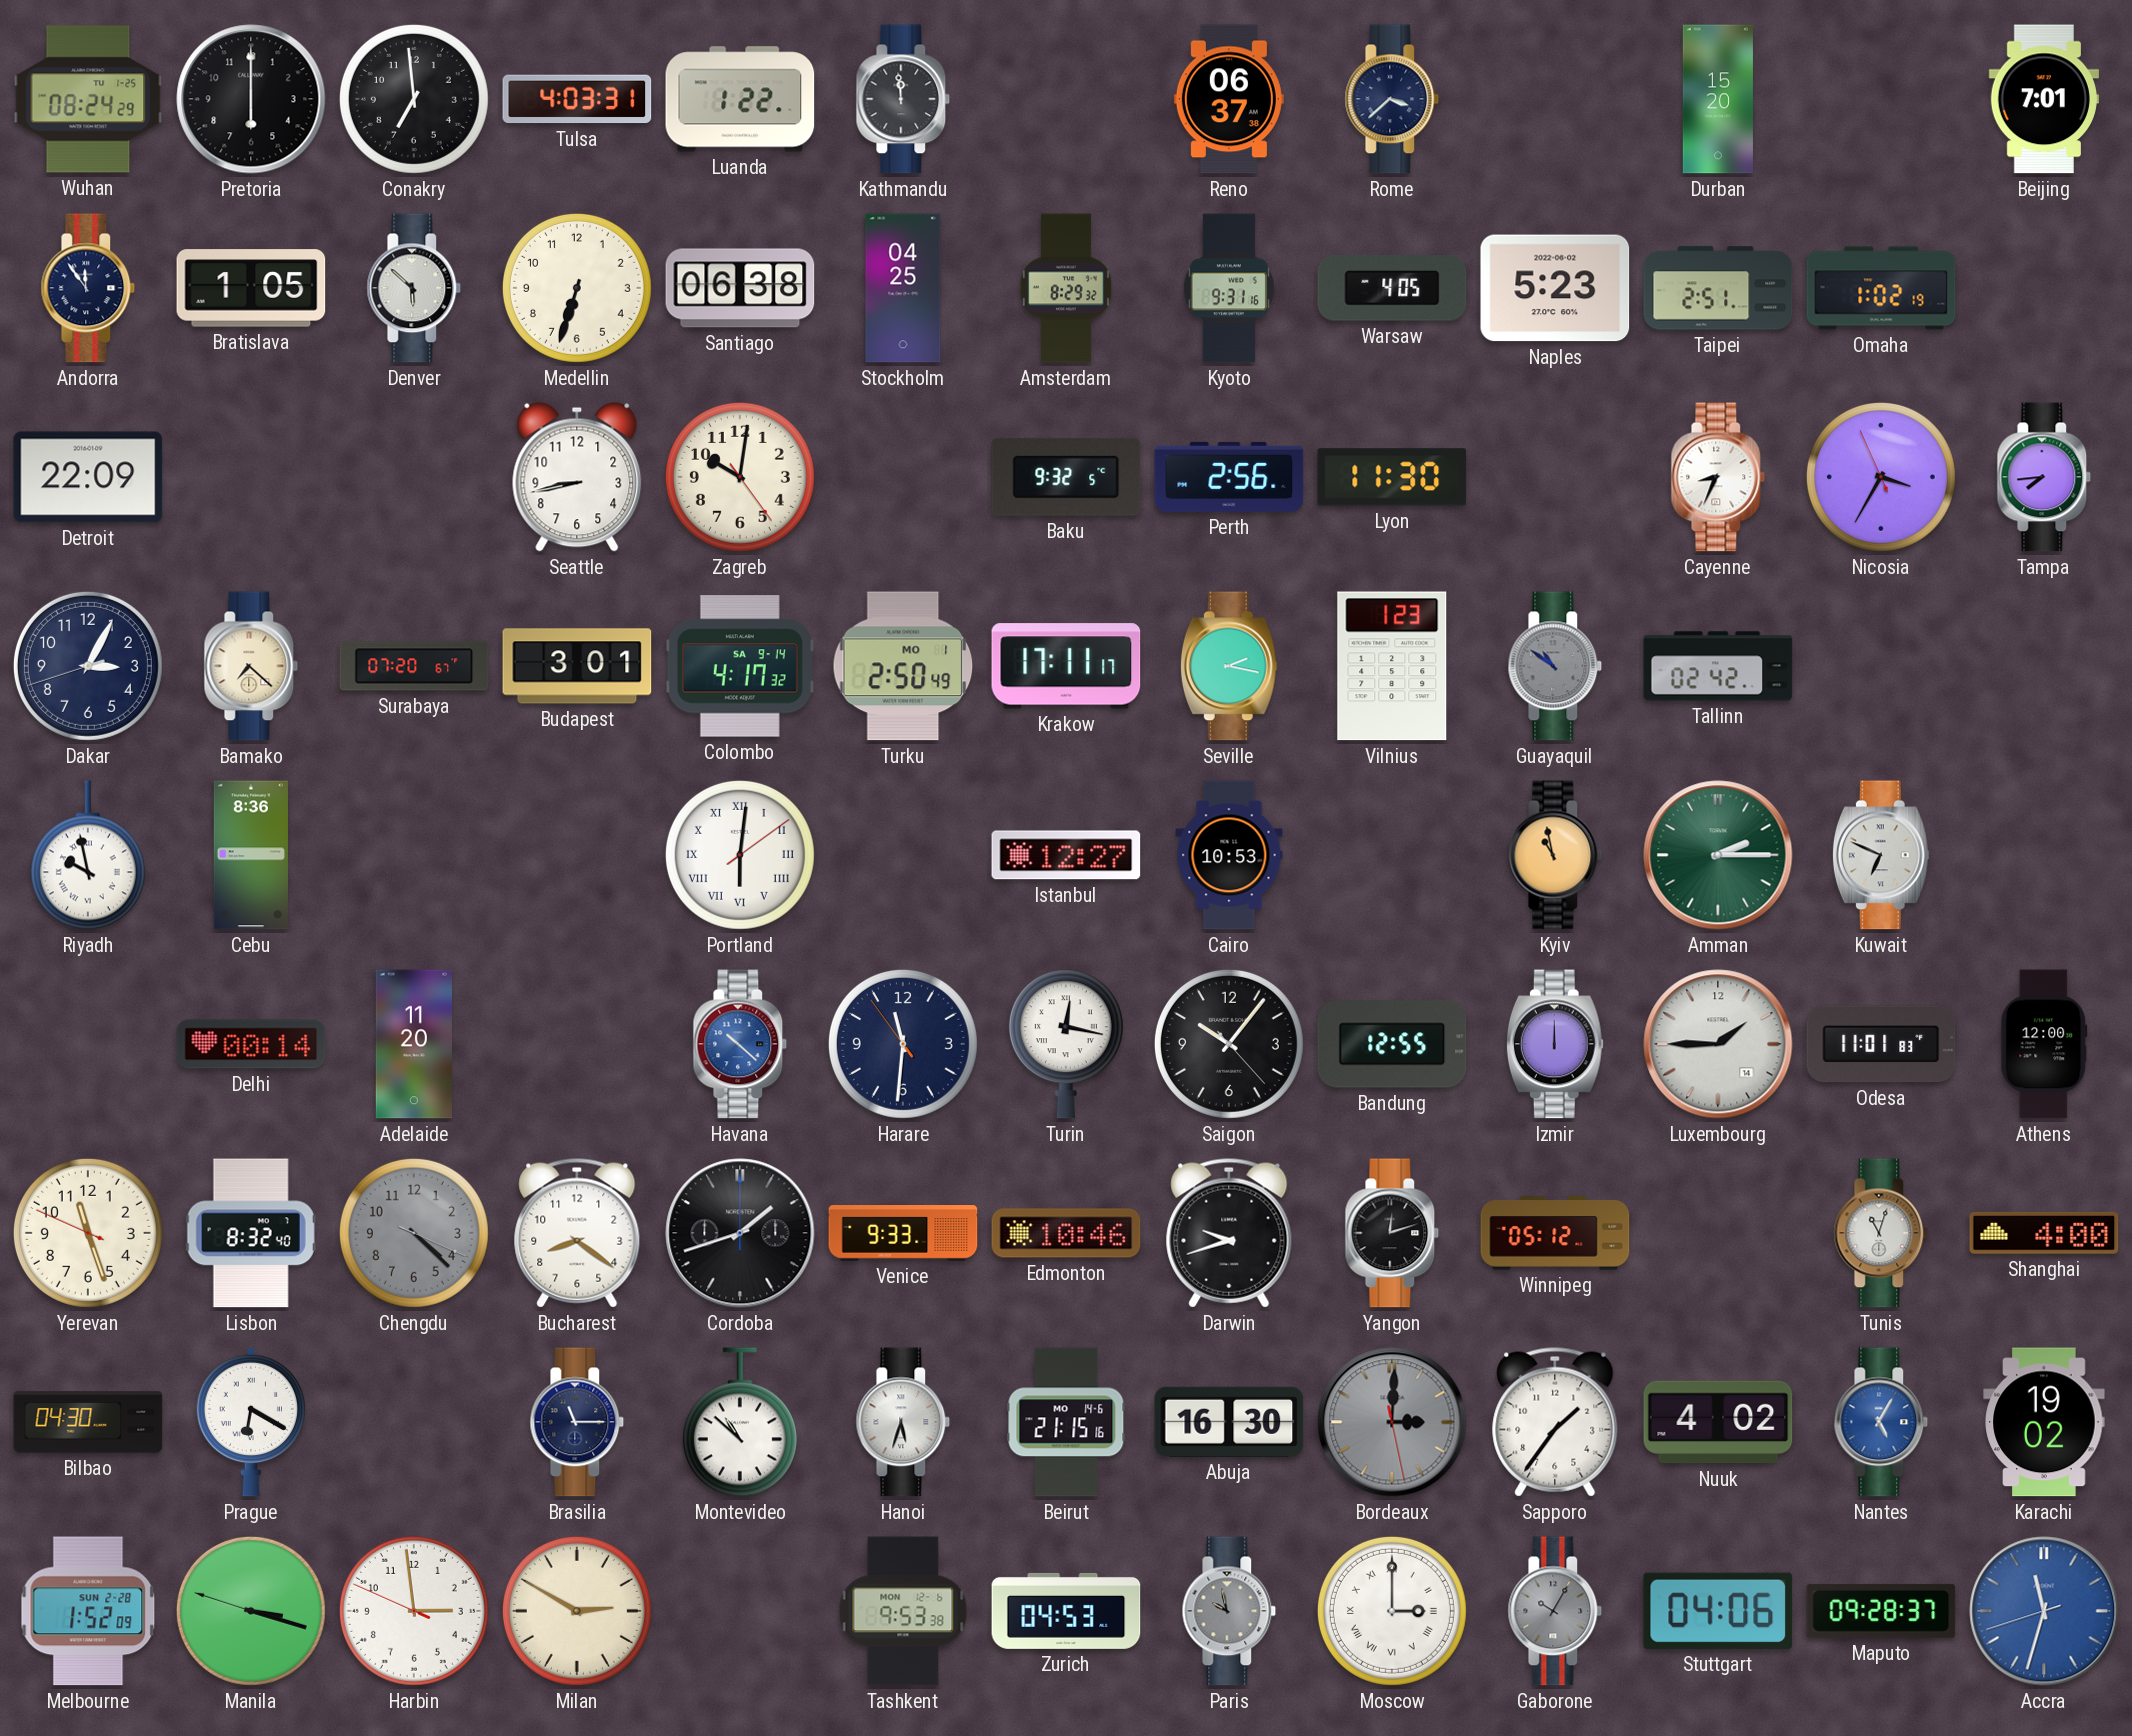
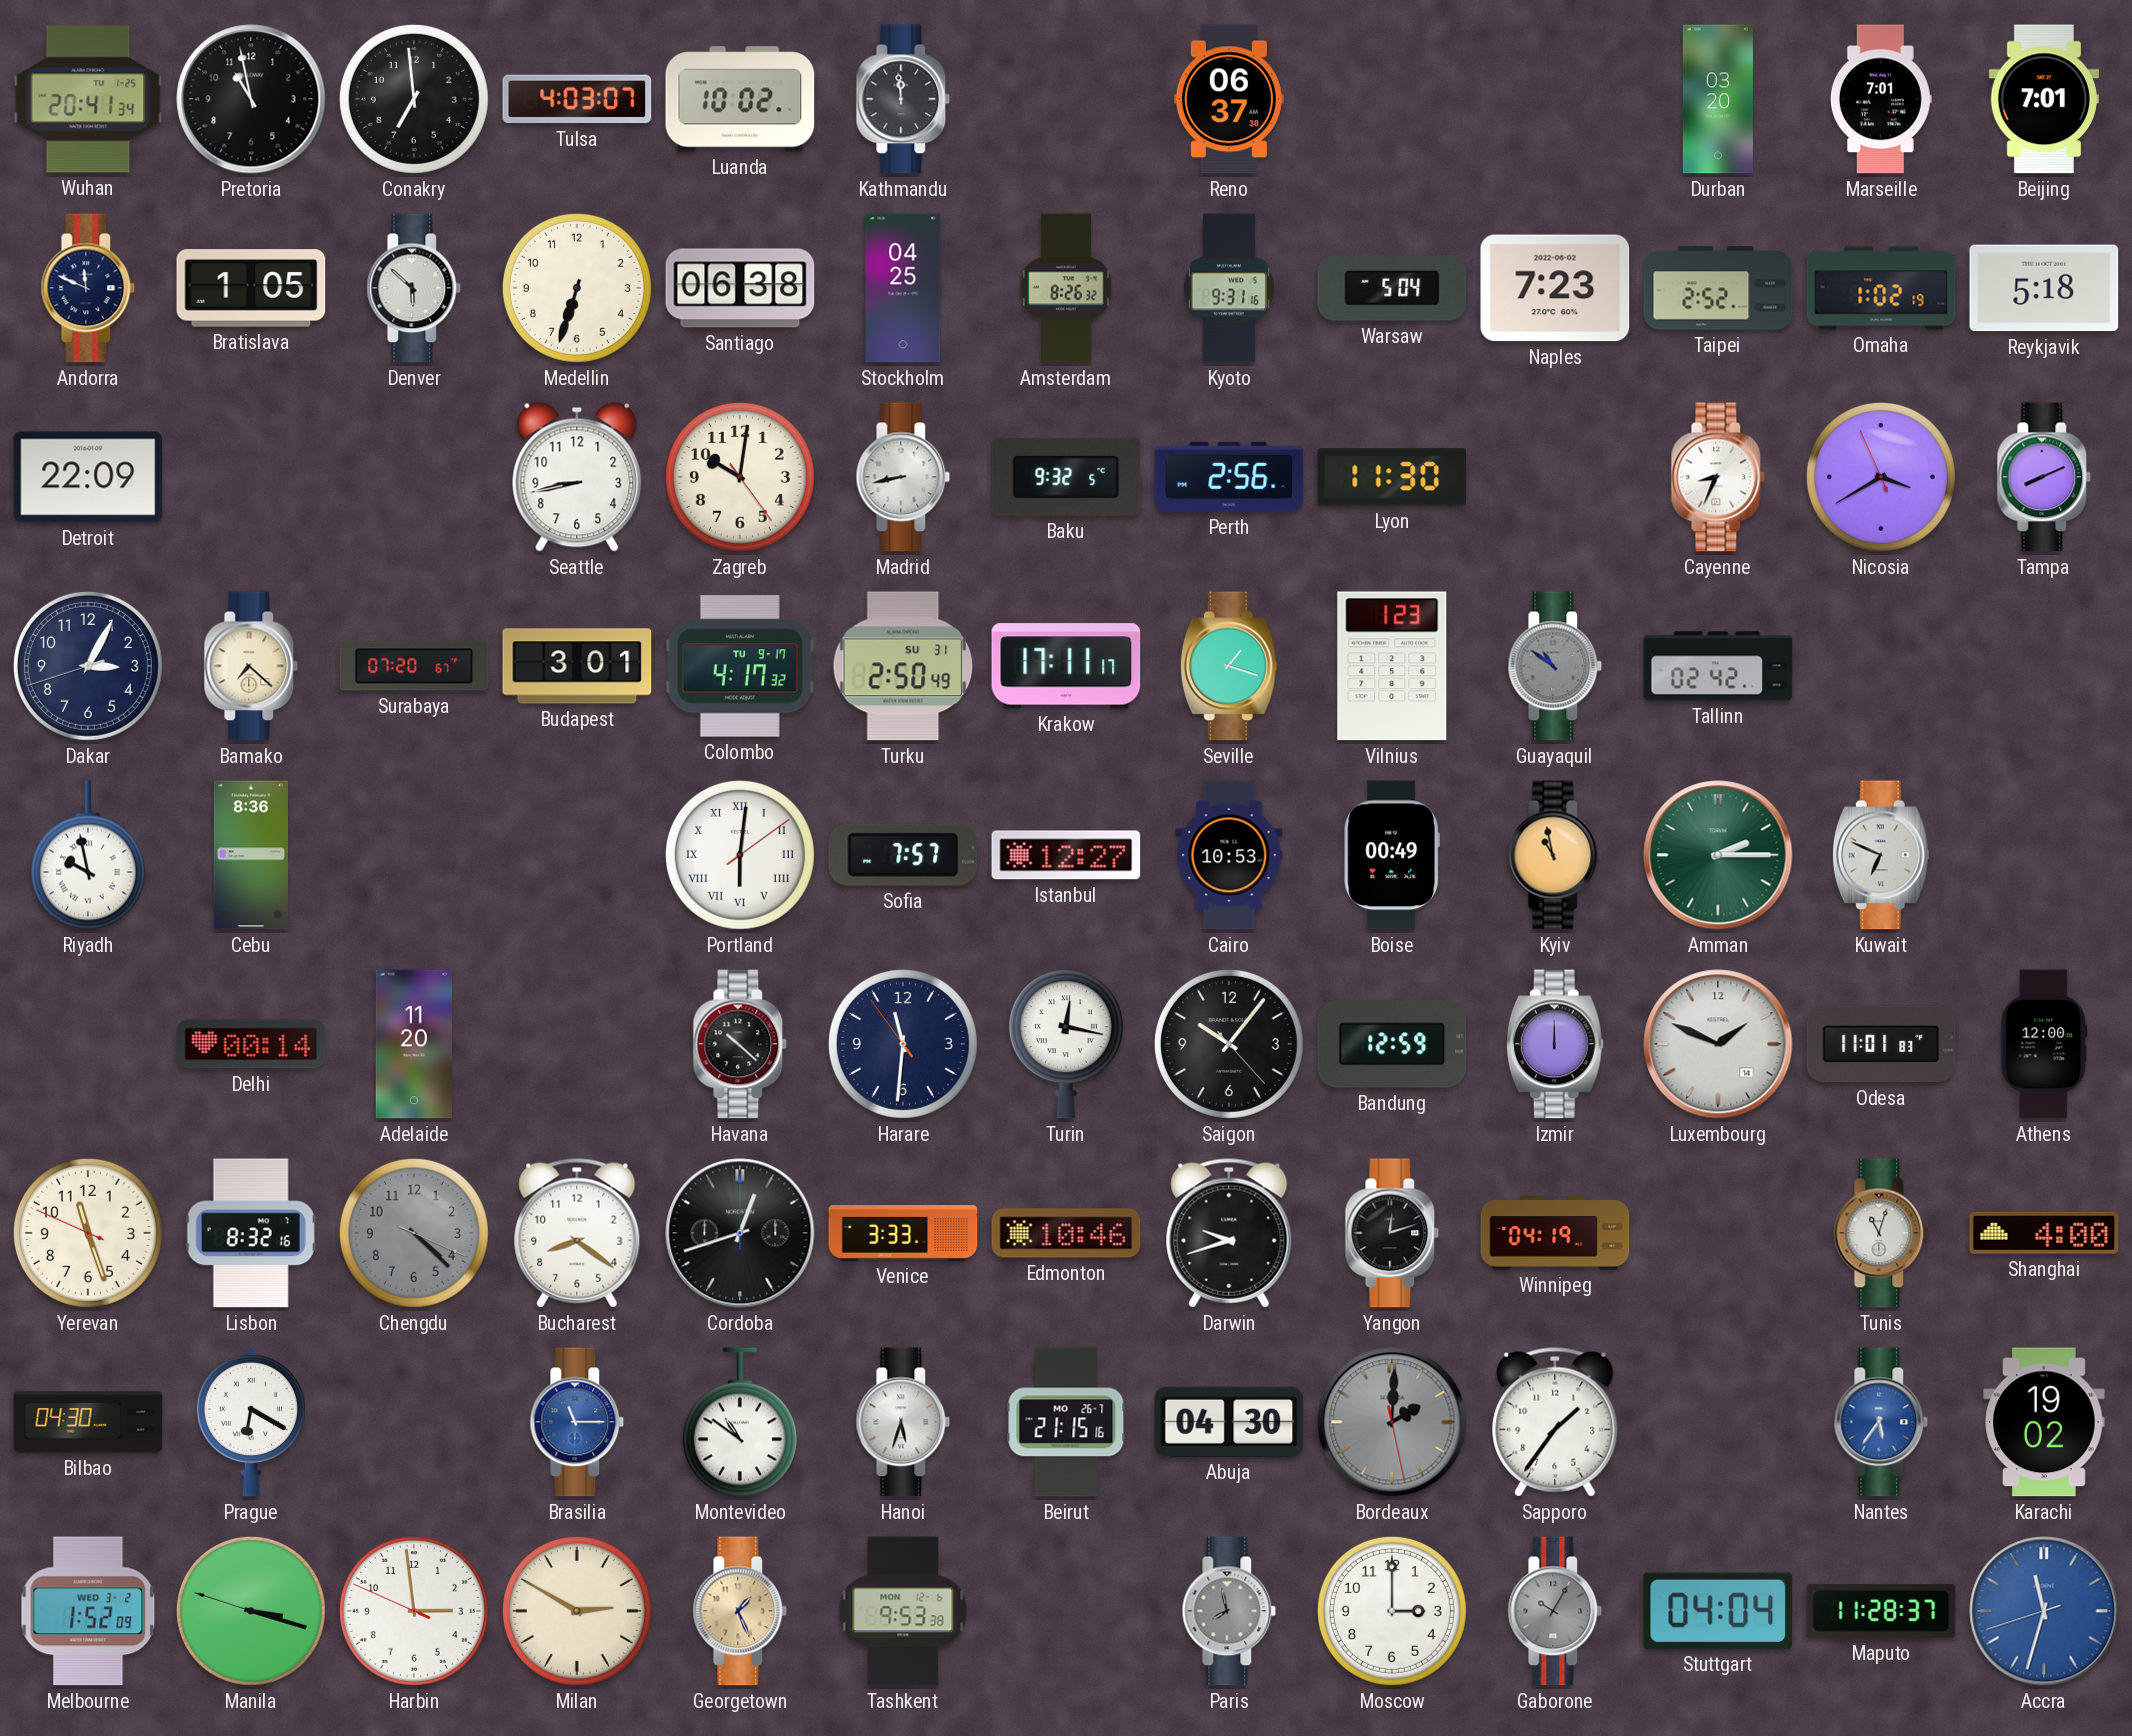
Wuhan: 08:24 -> 20:41 (88, 99)
Pretoria: 6:00 -> 10:58 (251, 99)
Tulsa: 4:03:31 -> 4:03:07 (577, 99)
Luanda: 1:22 -> 10:02 (740, 99)
Rome: 3:38 -> none (1392, 99)
Durban: 15:20 -> 03:20 (1718, 99)
Marseille: none -> 7:01 (1881, 99)
Andorra: 11:54 -> 11:49 (88, 288)
Amsterdam: 8:29 -> 8:26 (1066, 288)
Warsaw: 4:05 -> 5:04 (1392, 288)
Naples: 5:23 -> 7:23 (1555, 288)
Taipei: 2:51 -> 2:52 (1718, 288)
Reykjavik: none -> 5:18 (2044, 288)
Madrid: none -> 8:43 (903, 477)
Nicosia: 3:34 -> 3:39 (1881, 477)
Tampa: 7:44 -> 8:11 (2044, 477)
Colombo date: SA 9-14 -> TU 9-17 (740, 666)
Turku date: MO 1 -> SU 31 (903, 666)
Seville: 2:17 -> 1:18 (1229, 666)
Sofia: none -> 7:57 (903, 855)
Boise: none -> 00:49 (1392, 855)
Havana dial: blue -> black (740, 1044)
Bandung: 12:55 -> 12:59 (1392, 1044)
Luxembourg: 1:45 -> 1:49 (1718, 1044)
Lisbon: 8:32:40 -> 8:32:16 (251, 1233)
Cordoba: 1:42 -> 12:42 (740, 1233)
Venice: 9:33 -> 3:33 (903, 1234)
Winnipeg: 05:12 -> 04:19 (1555, 1233)
Brasilia dial: navy -> blue (577, 1422)
Montevideo: 10:52 -> 10:51 (740, 1422)
Beirut date: MO 14-6 -> MO 26-7 (1066, 1422)
Abuja: 16:30 -> 04:30 (1229, 1422)
Bordeaux: 3:00 -> 2:00 (1392, 1422)
Nuuk: 4:02 -> none (1718, 1422)
Nantes: 5:05 -> 5:36 (1881, 1422)
Melbourne date: SUN 2-28 -> WED 3-2 (88, 1611)
Georgetown: none -> 1:26 (740, 1611)
Zurich: 04:53 -> none (1066, 1611)
Paris: 9:58 -> 7:58 (1229, 1611)
Moscow numerals: Roman -> Arabic (1392, 1611)
Stuttgart: 04:06 -> 04:04 (1718, 1611)
Maputo: 09:28 -> 11:28 (1881, 1611)
